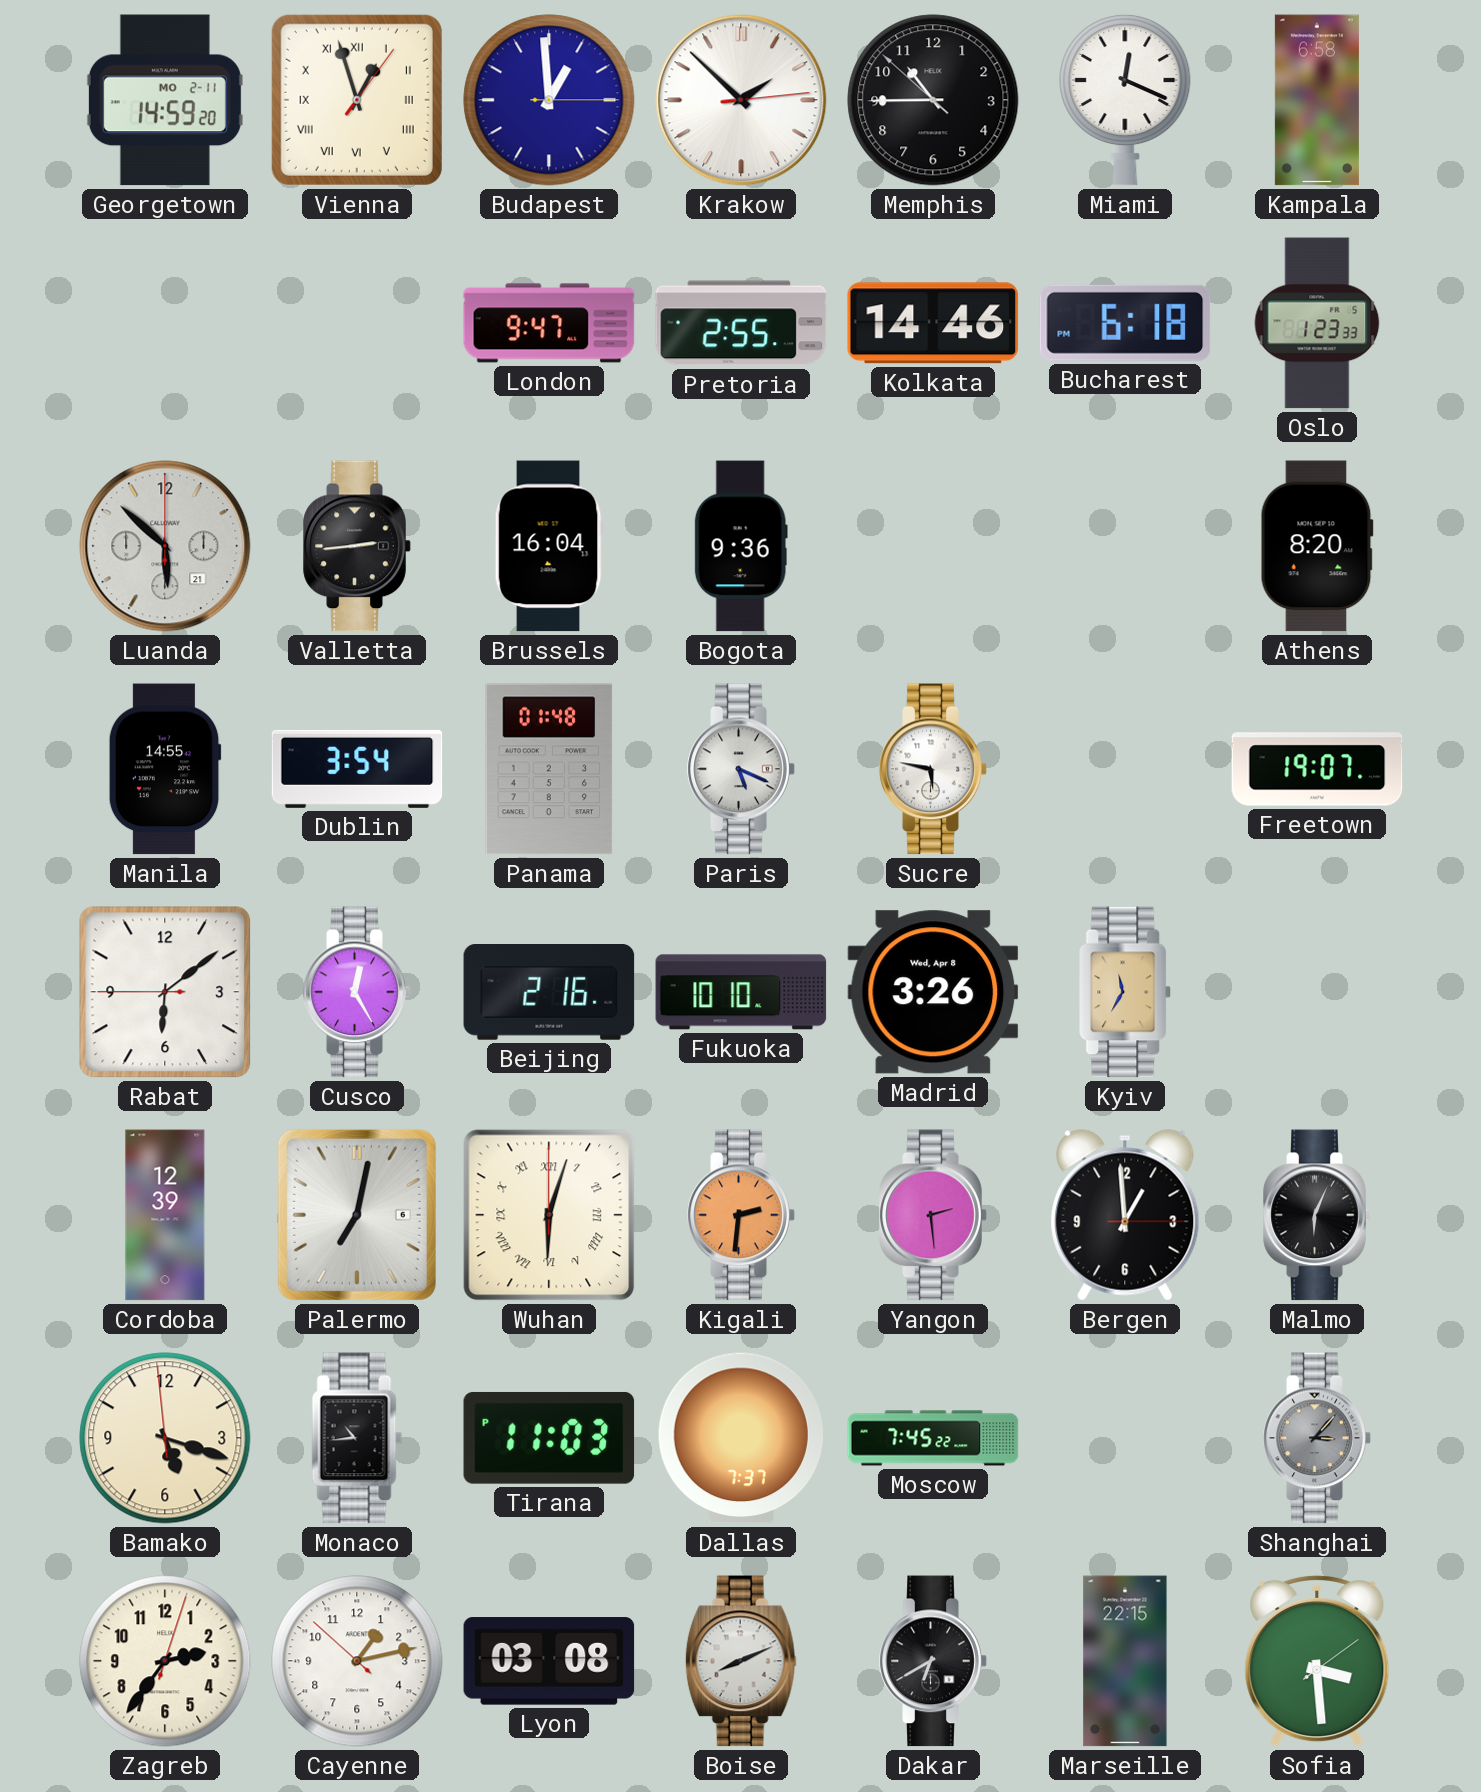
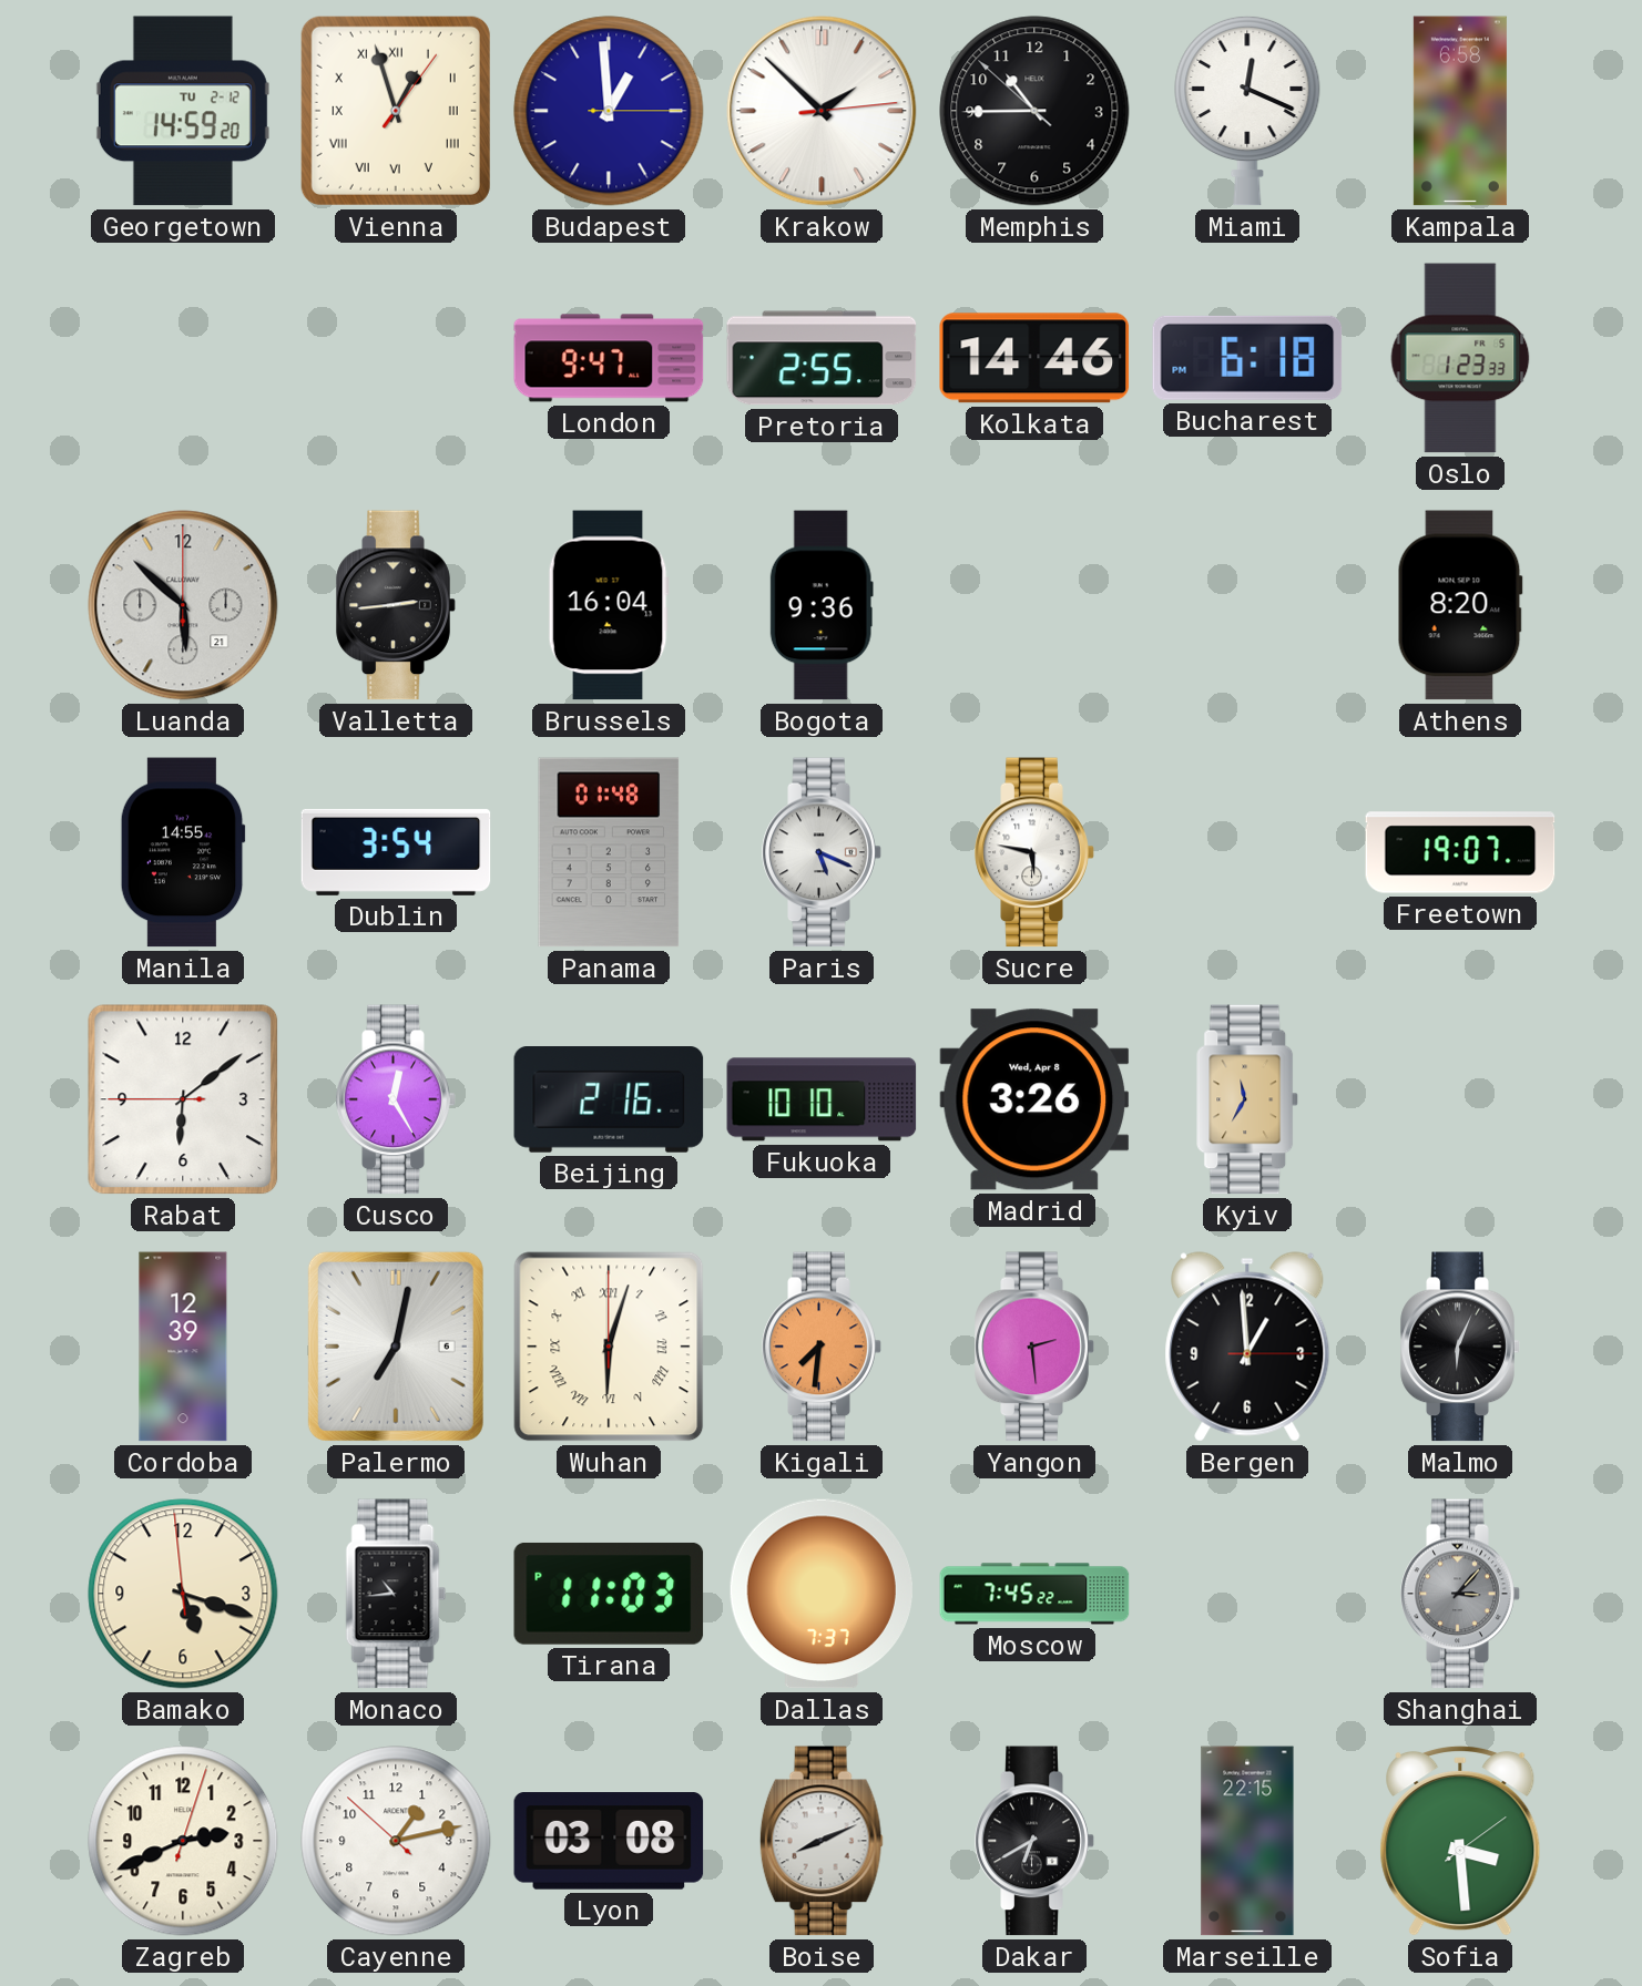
Georgetown date: MO 2-11 -> TU 2-12 (183, 111)
Kigali: 2:31 -> 7:31 (822, 1347)
Zagreb: 2:36 -> 2:41 (183, 1841)
